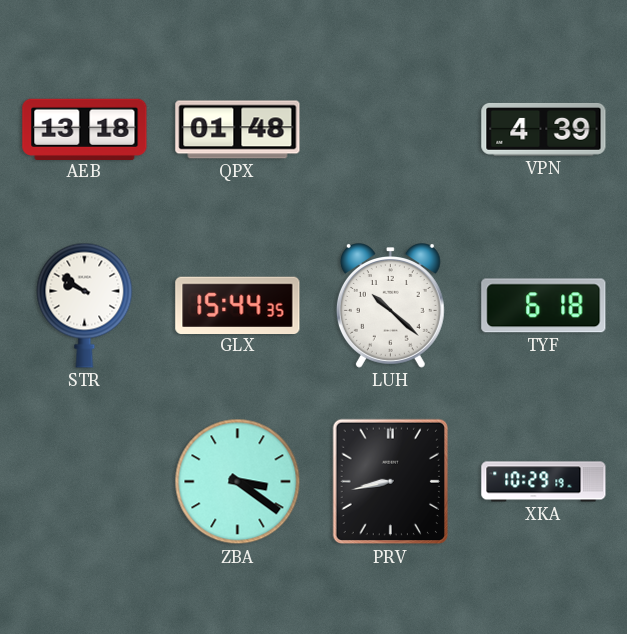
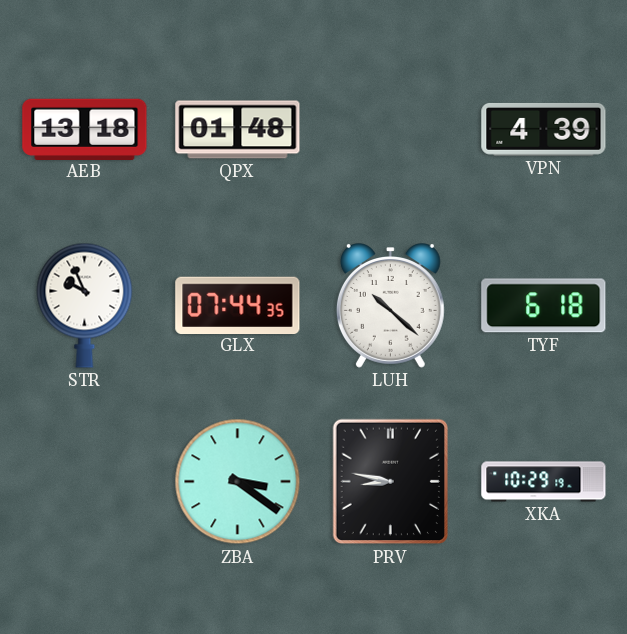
STR: 9:51 -> 9:56 (85, 305)
GLX: 15:44 -> 07:44 (238, 305)
PRV: 8:43 -> 8:47 (390, 482)
